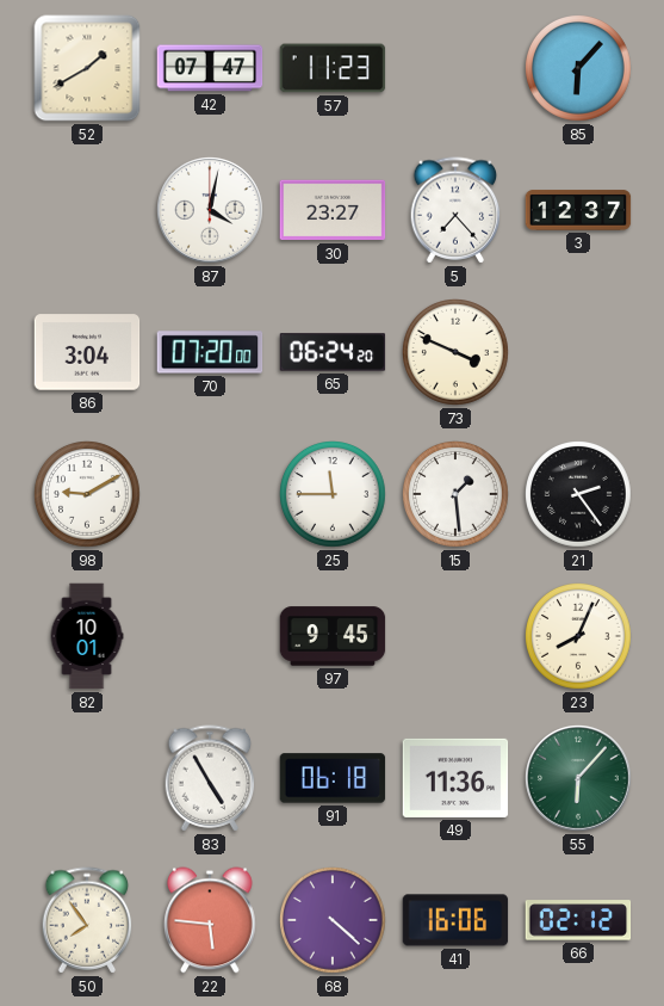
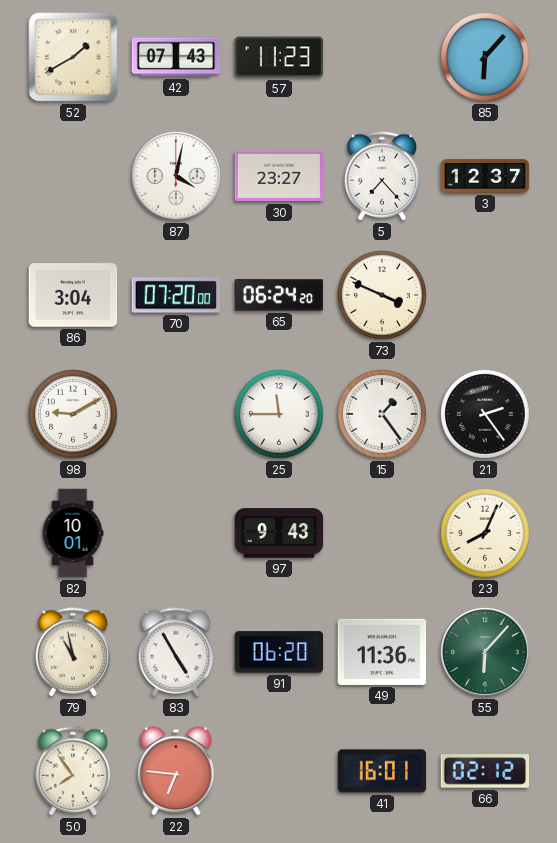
42: 07:47 -> 07:43 (176, 57)
15: 1:29 -> 1:24 (383, 415)
97: 9:45 -> 9:43 (279, 533)
79: none -> 10:58 (73, 652)
91: 06:18 -> 06:20 (279, 652)
22: 5:46 -> 6:46 (177, 771)
68: 4:22 -> none (334, 921)
41: 16:06 -> 16:01 (382, 771)
